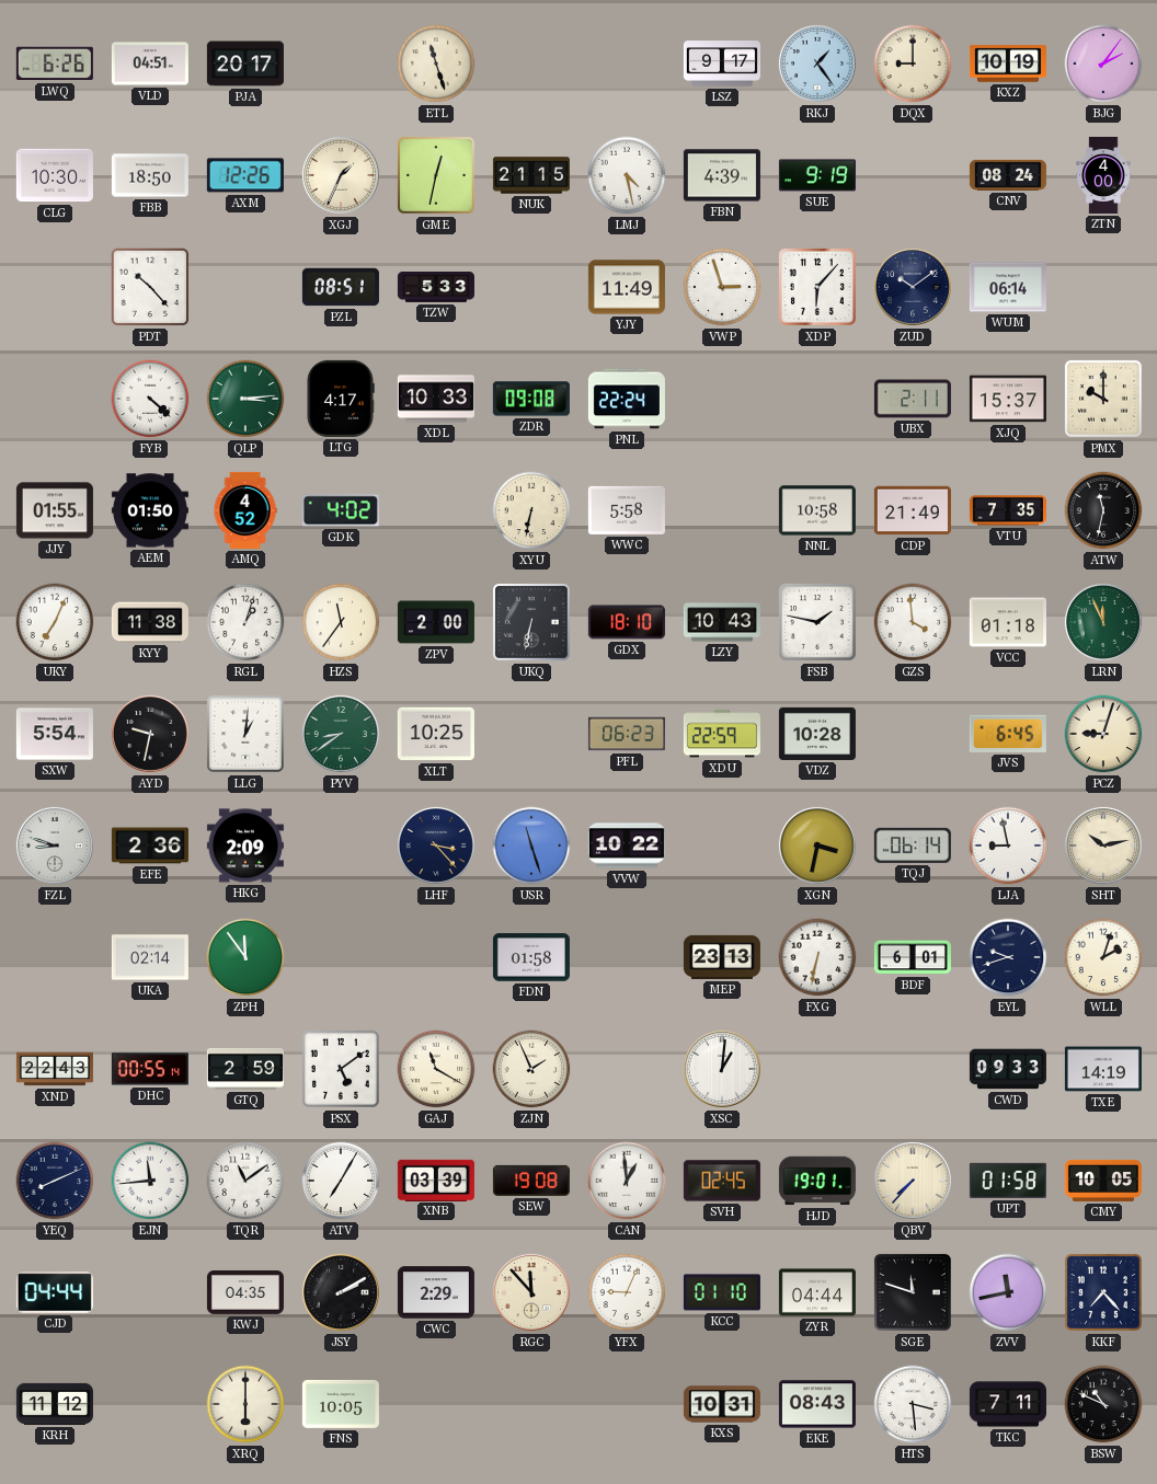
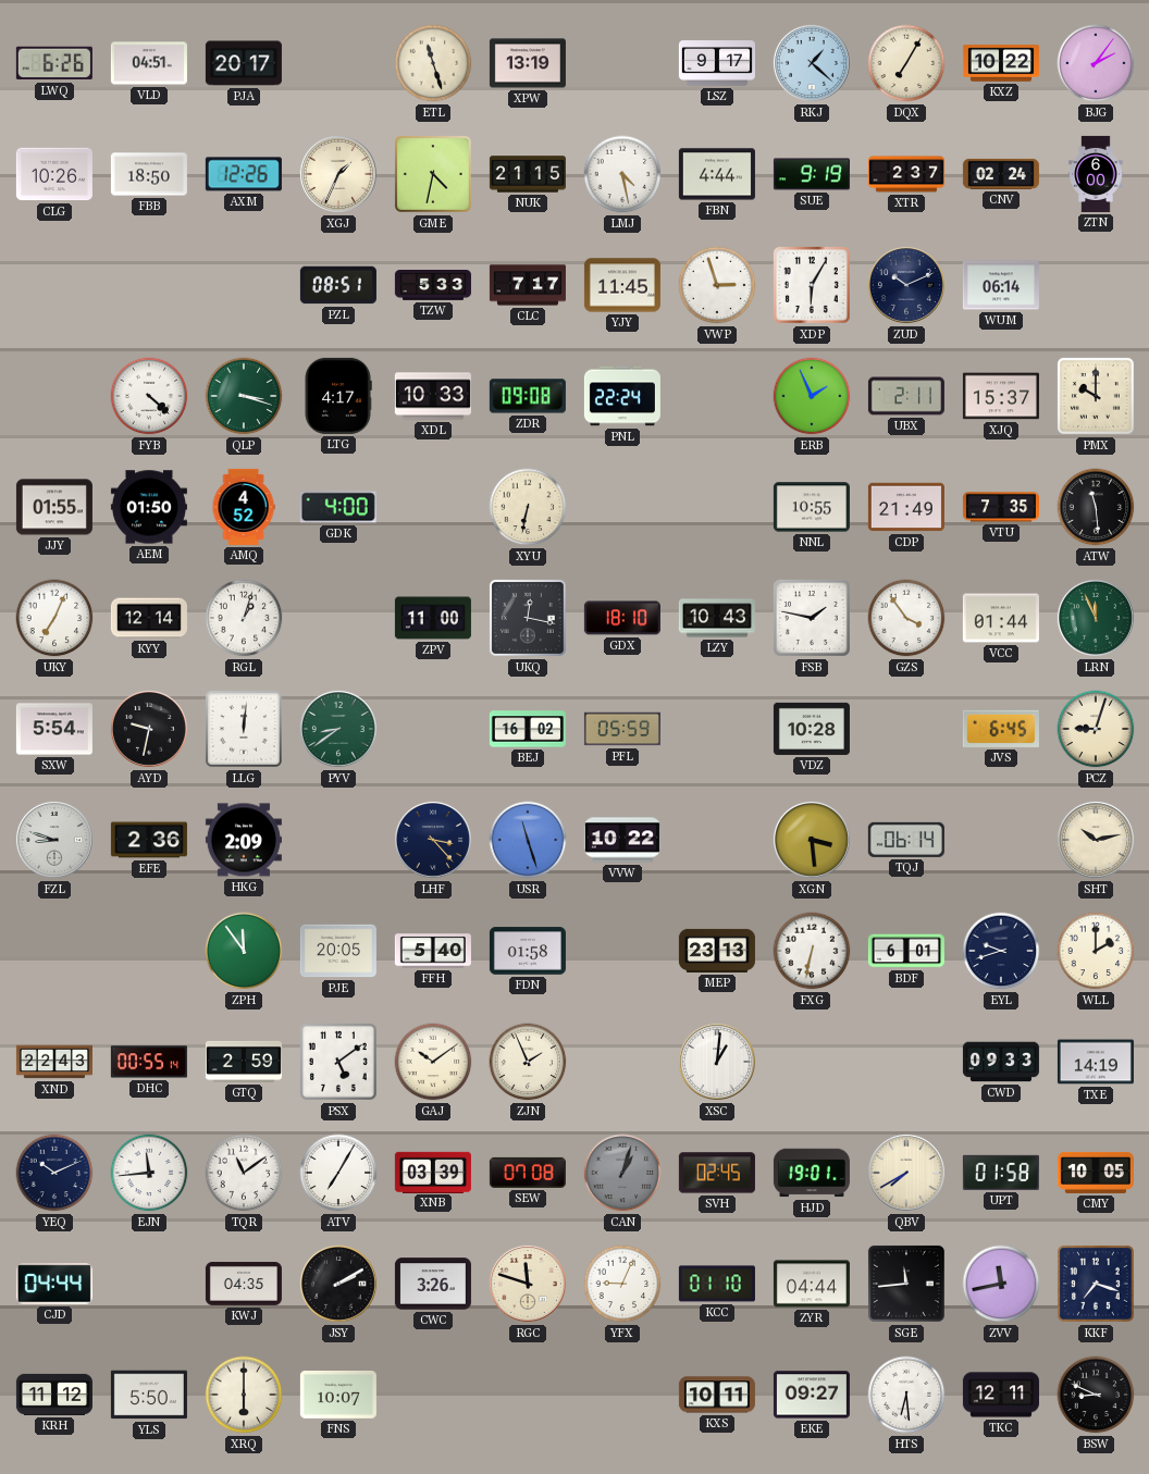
XPW: none -> 13:19 (528, 63)
RKJ: 1:24 -> 1:22 (812, 63)
DQX: 9:00 -> 7:05 (906, 63)
KXZ: 10:19 -> 10:22 (1001, 63)
CLG: 10:30 -> 10:26 (54, 174)
GME: 12:32 -> 4:32 (433, 174)
FBN: 4:39 -> 4:44 (717, 174)
XTR: none -> 2:37 (906, 174)
CNV: 08:24 -> 02:24 (1001, 174)
ZTN: 4:00 -> 6:00 (1096, 174)
PDT: 10:23 -> none (150, 287)
CLC: none -> 7:17 (528, 285)
YJY: 11:49 -> 11:45 (622, 285)
XDP: 6:07 -> 6:05 (812, 285)
ZUD: 10:09 -> 10:11 (906, 285)
QLP: 3:14 -> 3:18 (244, 396)
ERB: none -> 1:56 (812, 396)
GDK: 4:02 -> 4:00 (338, 507)
WWC: 5:58 -> none (627, 510)
NNL: 10:58 -> 10:55 (812, 507)
ATW: 11:32 -> 11:29 (1096, 507)
KYY: 11:38 -> 12:14 (149, 618)
HZS: 11:36 -> none (341, 622)
ZPV: 2:00 -> 11:00 (433, 618)
UKQ: 6:32 -> 12:17 (528, 618)
GZS: 3:59 -> 3:54 (906, 618)
VCC: 01:18 -> 01:44 (1001, 618)
LLG: 1:01 -> 12:01 (244, 729)
XLT: 10:25 -> none (436, 734)
BEJ: none -> 16:02 (528, 729)
PFL: 06:23 -> 05:59 (622, 729)
XDU: 22:59 -> none (722, 734)
XGN: 3:32 -> 3:29 (812, 840)
LJA: 8:58 -> none (1008, 845)
UKA: 02:14 -> none (150, 957)
PJE: none -> 20:05 (338, 951)
FFH: none -> 5:40 (433, 951)
WLL: 2:03 -> 2:00 (1096, 951)
GAJ: 11:20 -> 10:09 (433, 1062)
YEQ: 8:11 -> 10:11 (54, 1173)
SEW: 19:08 -> 07:08 (528, 1173)
CAN: 12:59 -> 1:03 (622, 1173)
CAN dial: white -> grey (622, 1173)
QBV: 7:37 -> 7:40 (906, 1173)
CWC: 2:29 -> 3:26 (433, 1284)
RGC: 11:53 -> 11:48 (528, 1284)
SGE: 11:48 -> 11:44 (906, 1284)
KKF: 7:23 -> 7:18 (1096, 1284)
YLS: none -> 5:50 (149, 1395)
FNS: 10:05 -> 10:07 (338, 1395)
KXS: 10:31 -> 10:11 (717, 1395)
EKE: 08:43 -> 09:27 (812, 1395)
HTS: 3:29 -> 6:29 (906, 1395)
TKC: 7:11 -> 12:11 (1001, 1395)
BSW: 10:49 -> 8:49 (1096, 1395)
